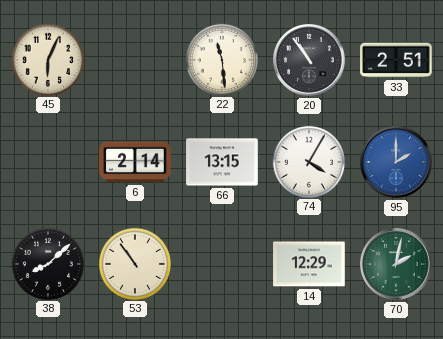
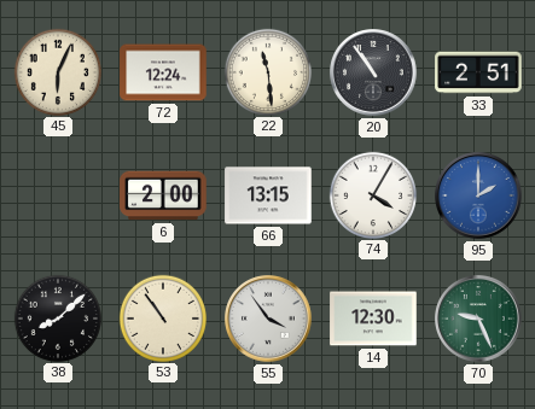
72: none -> 12:24 (163, 72)
6: 2:14 -> 2:00 (163, 195)
55: none -> 3:54 (268, 319)
14: 12:29 -> 12:30 (373, 319)
70: 2:02 -> 9:26 (478, 319)
